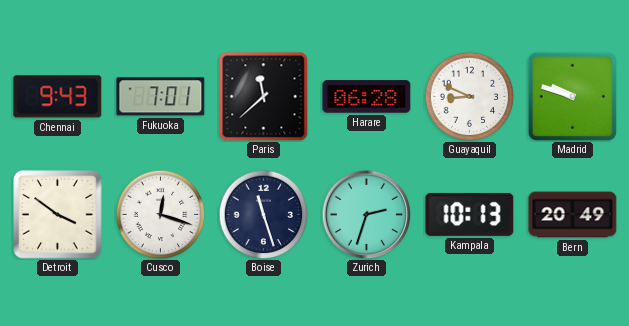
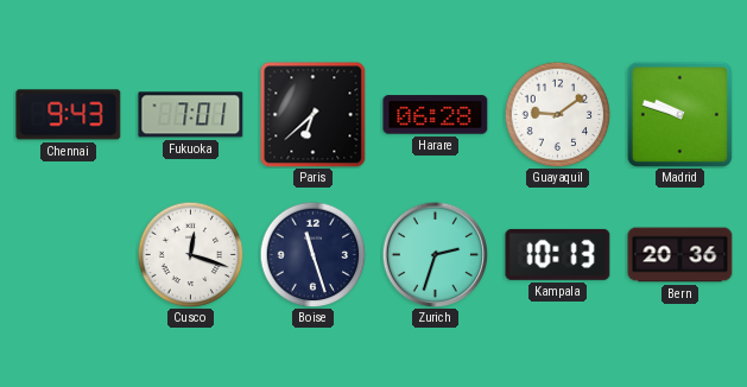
Paris: 11:38 -> 6:38 (312, 114)
Guayaquil: 8:49 -> 9:09 (557, 114)
Detroit: 3:51 -> none (58, 215)
Bern: 20:49 -> 20:36 (680, 255)
